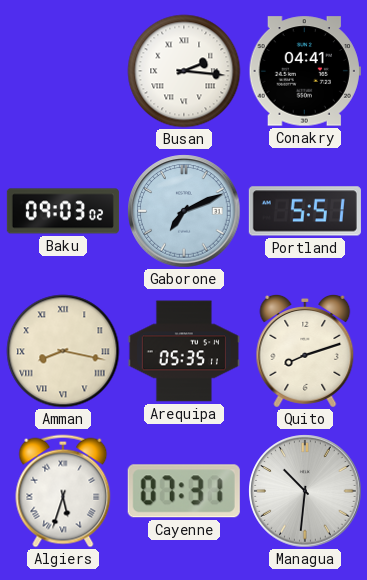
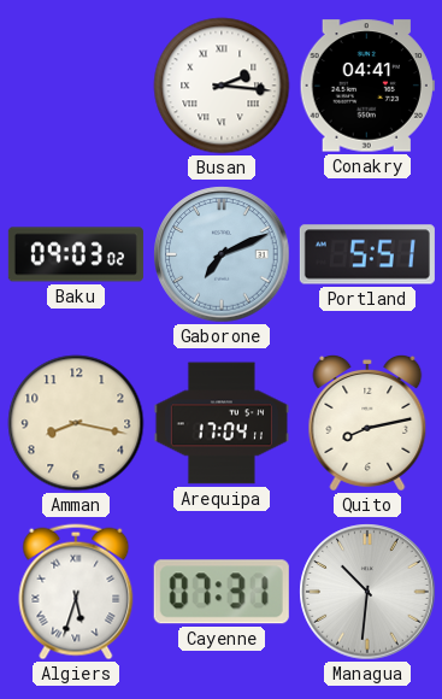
Amman numerals: Roman -> Arabic (76, 423)
Arequipa: 05:35 -> 17:04 (222, 423)
Quito: 8:12 -> 8:13 (367, 423)
